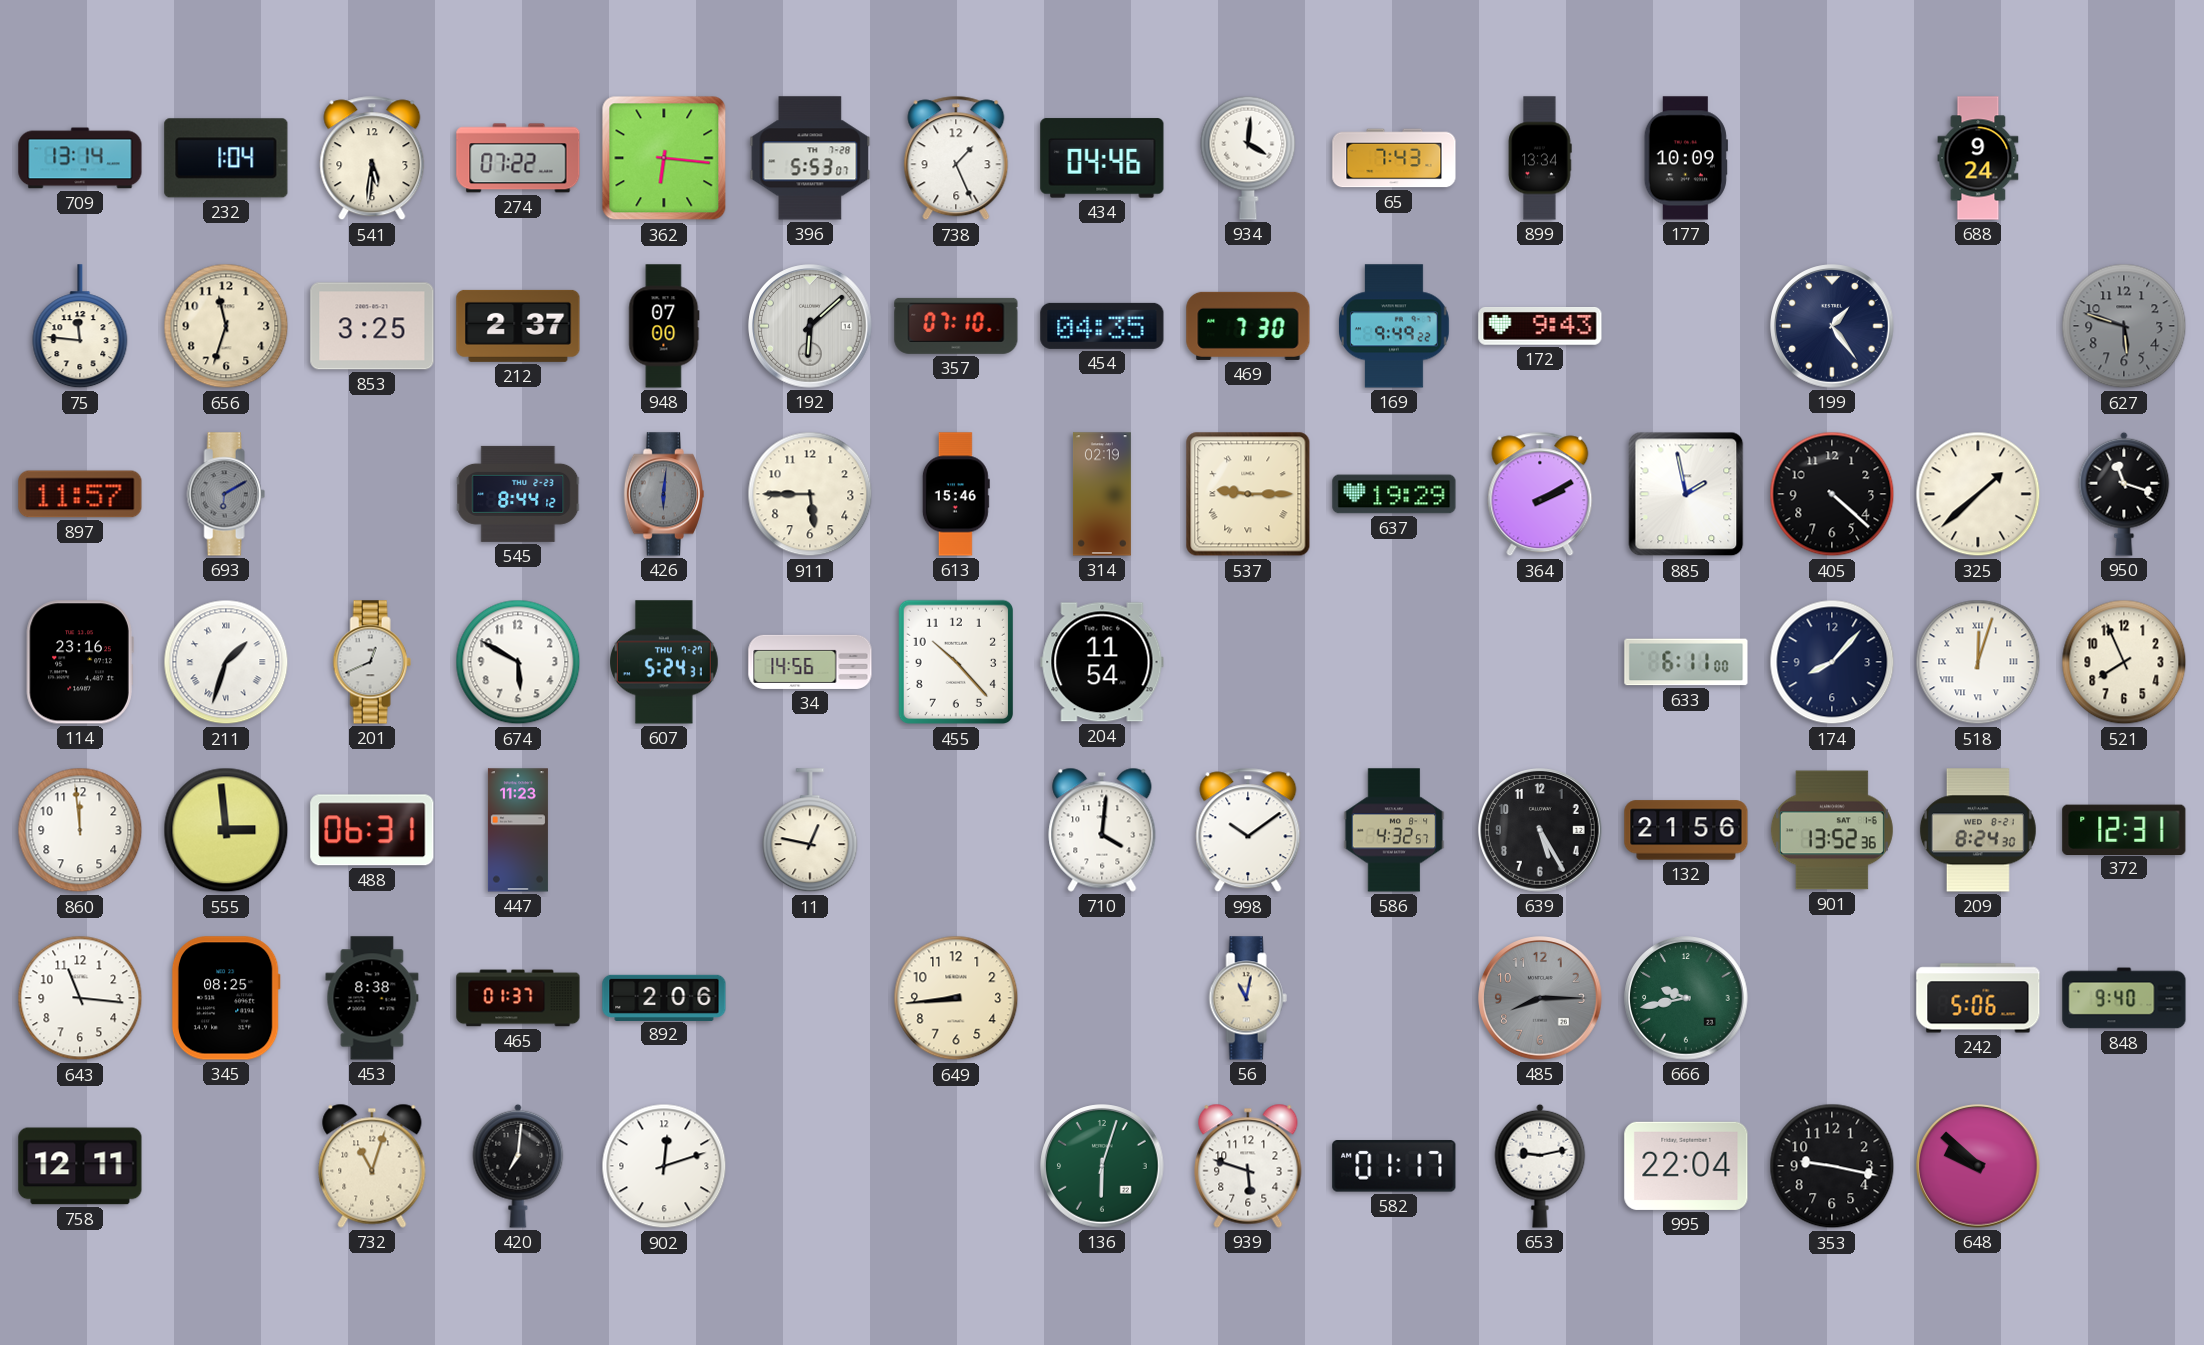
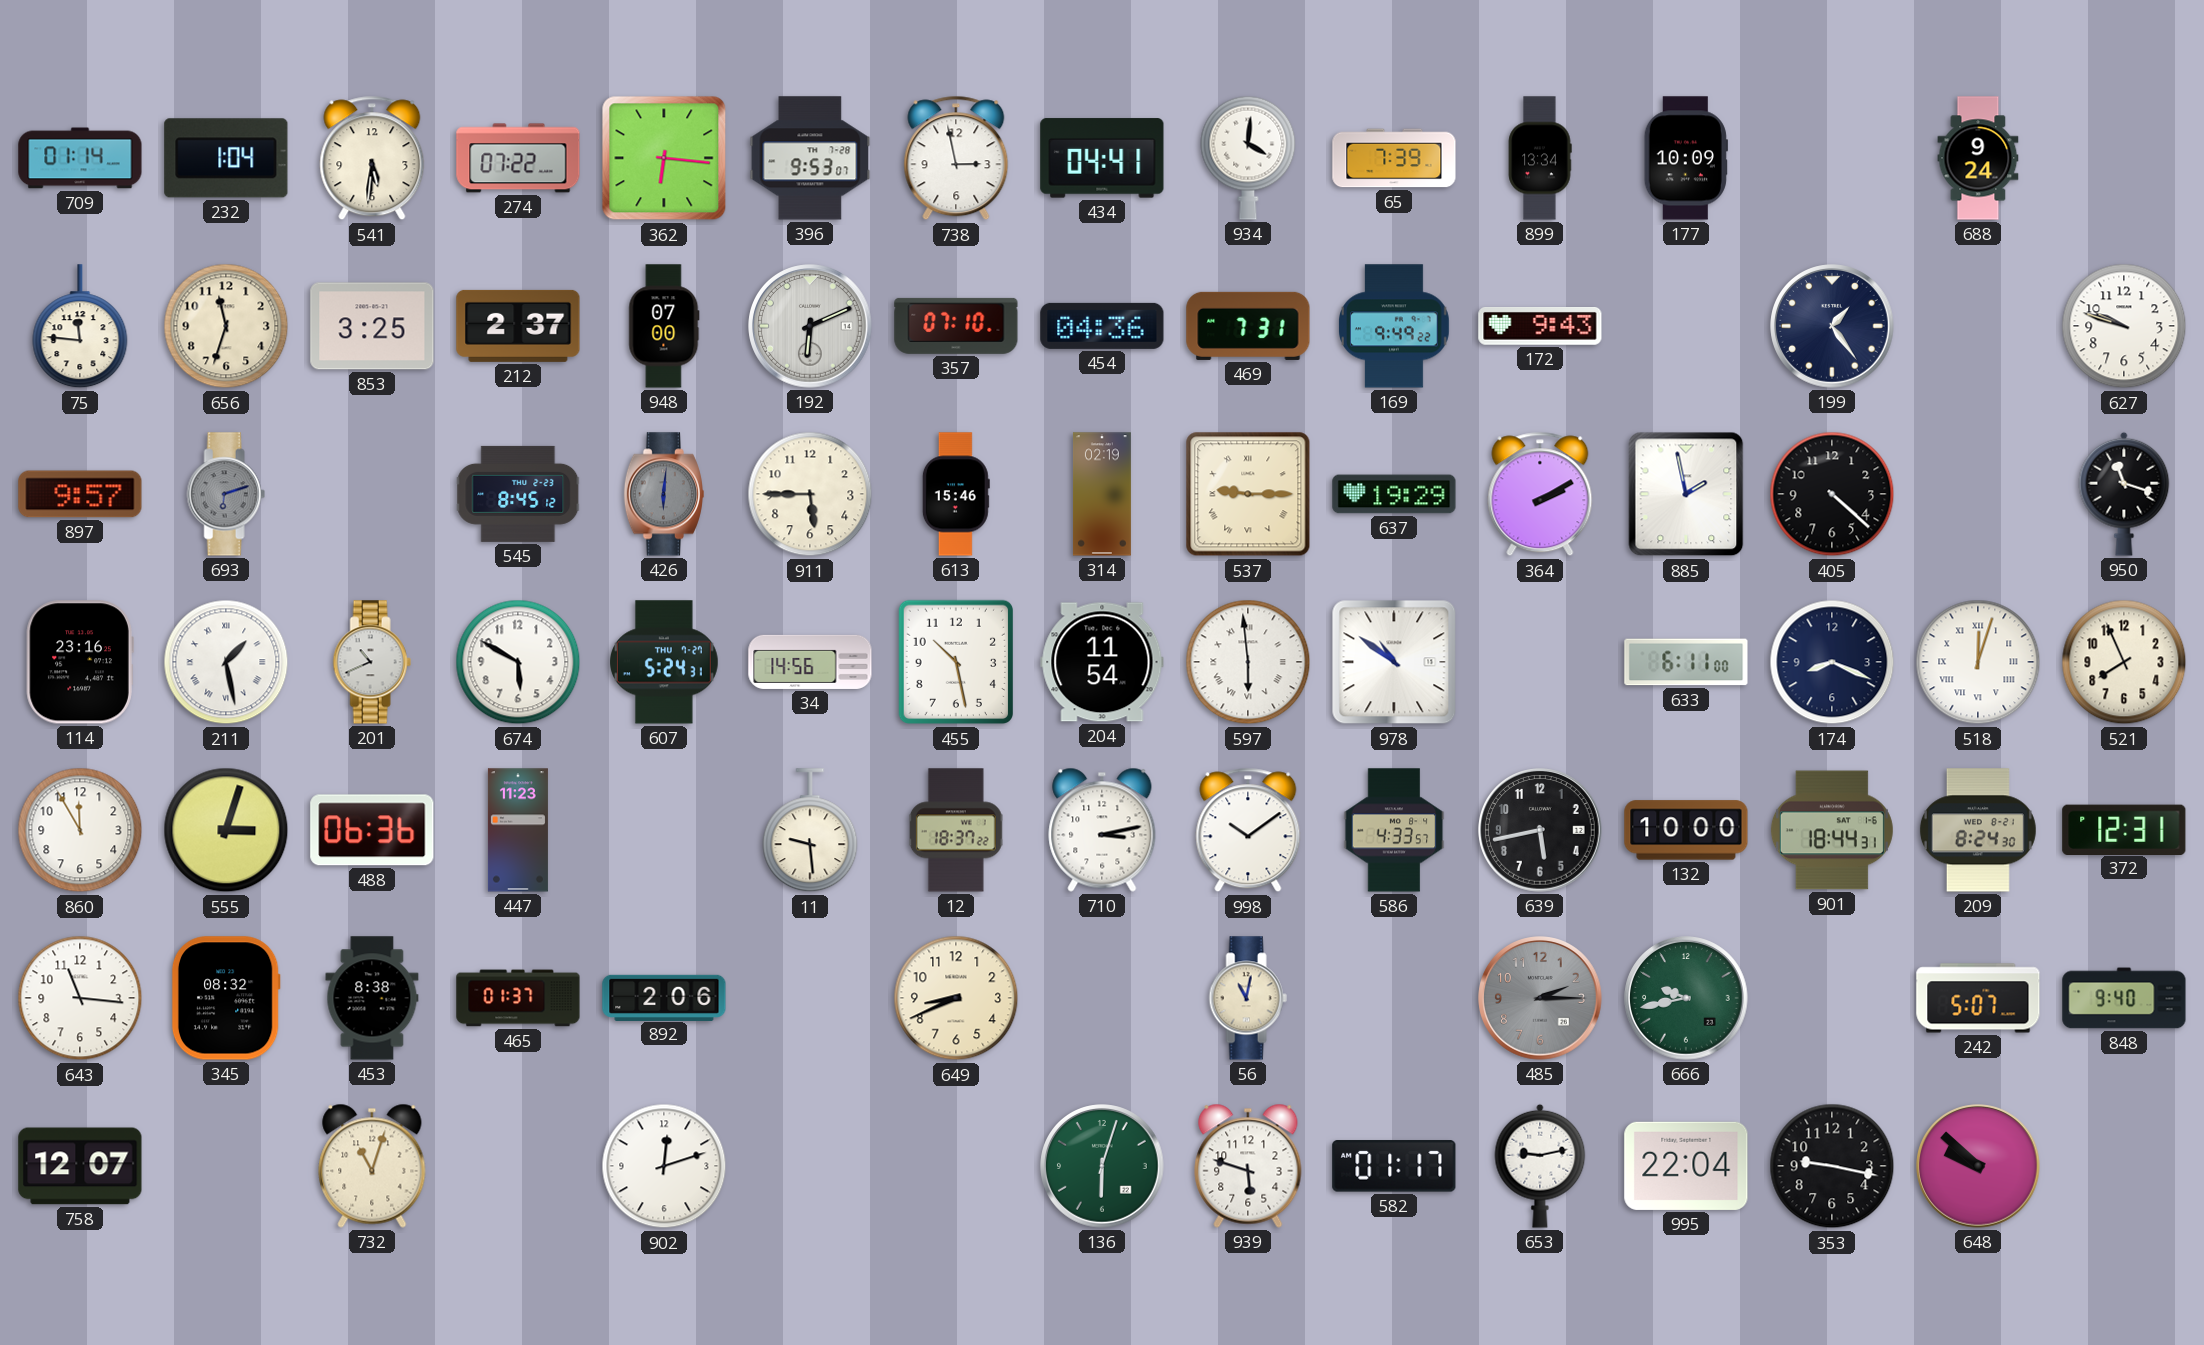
709: 13:14 -> 01:14 (80, 158)
396: 5:53 -> 9:53 (810, 158)
738: 1:26 -> 2:58 (956, 158)
434: 04:46 -> 04:41 (1102, 158)
65: 7:43 -> 7:39 (1394, 158)
192: 6:08 -> 6:11 (810, 326)
454: 04:35 -> 04:36 (1102, 326)
469: 7:30 -> 7:31 (1248, 326)
627: 5:48 -> 9:48 (2124, 326)
627 dial: grey -> white (2124, 326)
897: 11:57 -> 9:57 (80, 494)
693: 6:10 -> 6:12 (226, 494)
545: 8:44 -> 8:45 (518, 494)
325: 1:38 -> none (1978, 494)
211: 1:33 -> 1:28 (226, 662)
201: 12:41 -> 10:41 (372, 662)
455: 10:23 -> 10:28 (955, 662)
597: none -> 5:59 (1248, 662)
978: none -> 10:51 (1394, 662)
174: 8:07 -> 8:19 (1832, 662)
860: 11:59 -> 11:55 (80, 830)
555: 2:59 -> 3:03 (226, 830)
488: 06:31 -> 06:36 (372, 830)
11: 12:47 -> 9:29 (810, 831)
12: none -> 18:37 (956, 830)
710: 4:01 -> 3:13 (1102, 830)
586: 4:32 -> 4:33 (1394, 830)
639: 5:25 -> 5:43 (1540, 830)
132: 21:56 -> 10:00 (1686, 830)
901: 13:52 -> 18:44 (1832, 830)
345: 08:25 -> 08:32 (226, 998)
649: 8:44 -> 8:41 (956, 998)
485: 8:15 -> 2:15 (1540, 998)
242: 5:06 -> 5:07 (1978, 998)
758: 12:11 -> 12:07 (80, 1166)
420: 7:01 -> none (518, 1166)
